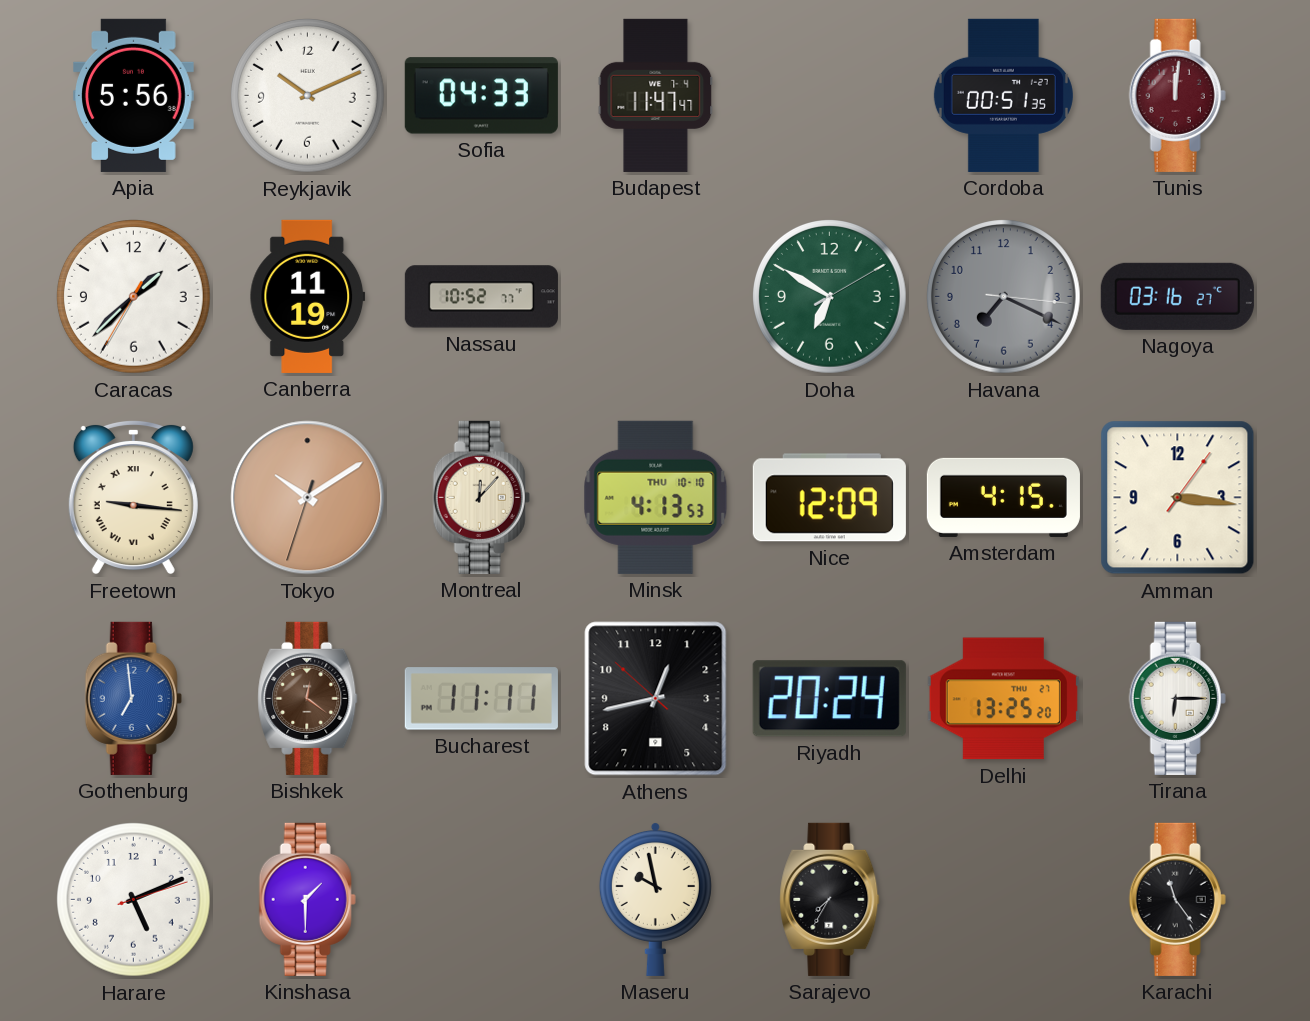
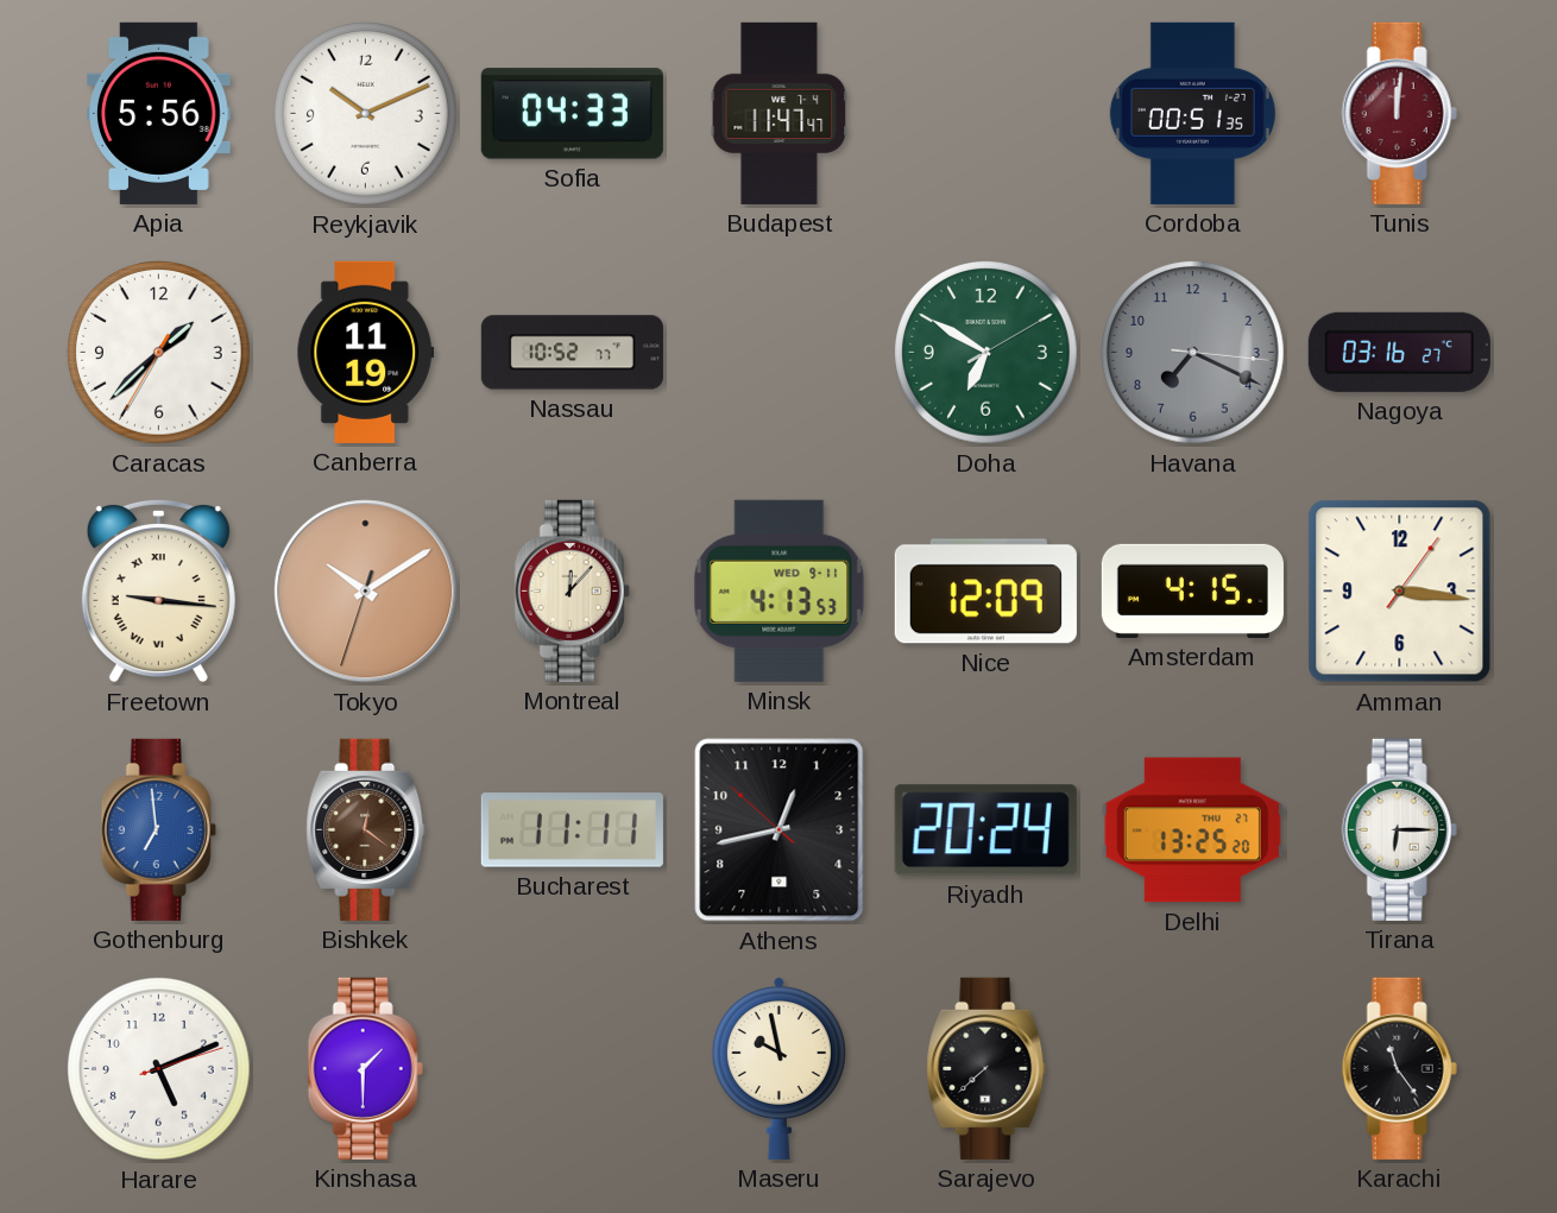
Minsk date: THU 10-10 -> WED 9-11 (780, 590)
Sarajevo: 7:35 -> 7:38 (986, 1068)
